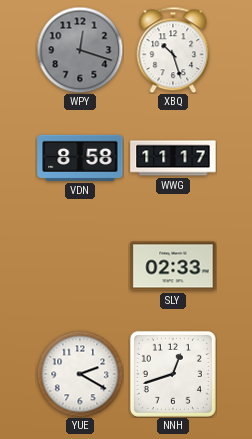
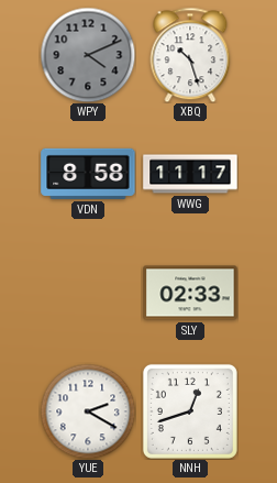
WPY: 12:18 -> 4:11 (88, 55)
